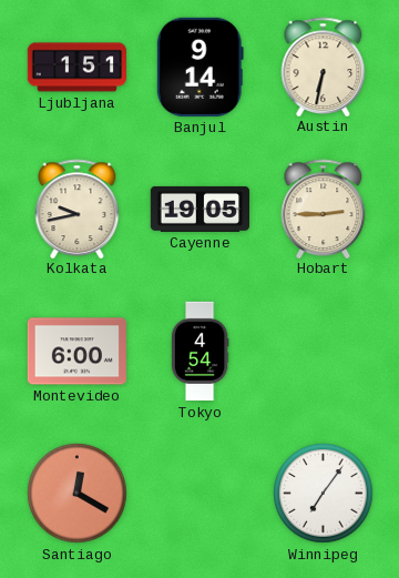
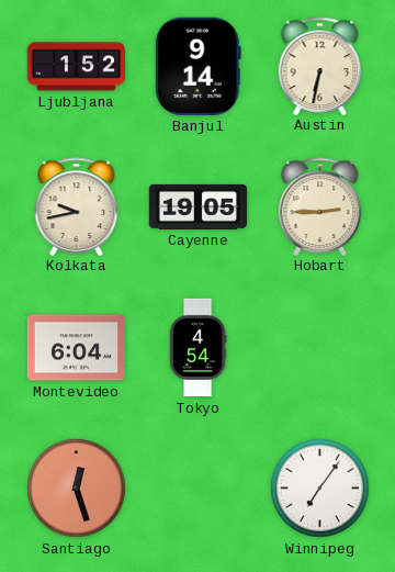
Ljubljana: 1:51 -> 1:52 (76, 67)
Montevideo: 6:00 -> 6:04 (76, 348)
Santiago: 12:20 -> 12:27 (77, 489)
